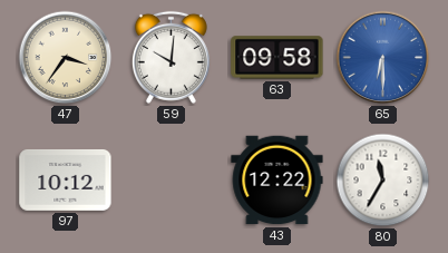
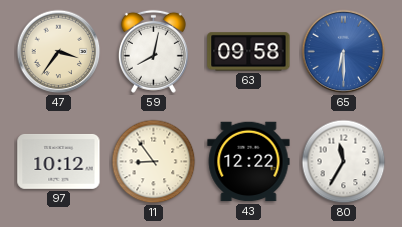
59: 10:01 -> 8:02 (153, 51)
11: none -> 8:54 (154, 162)
